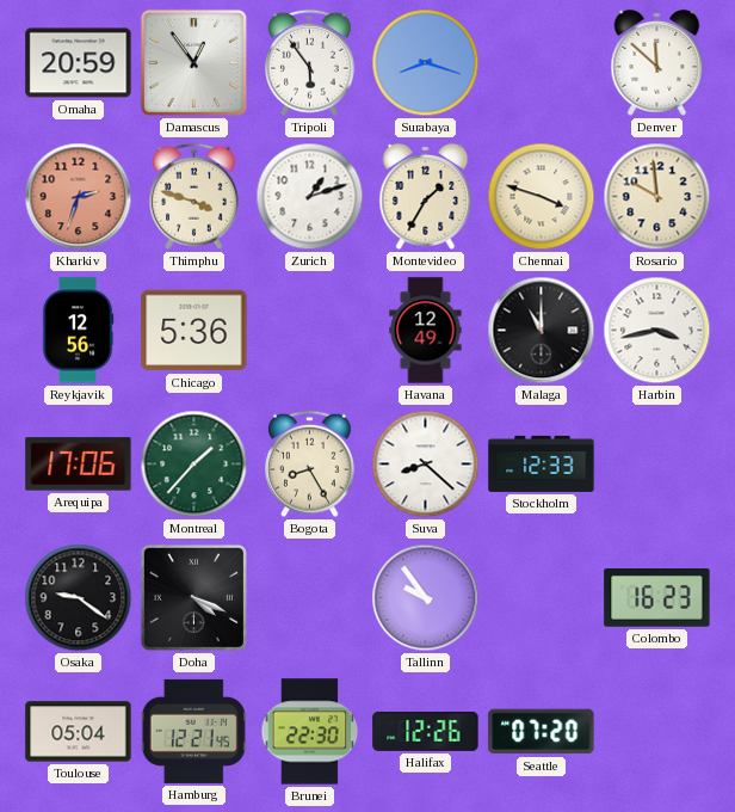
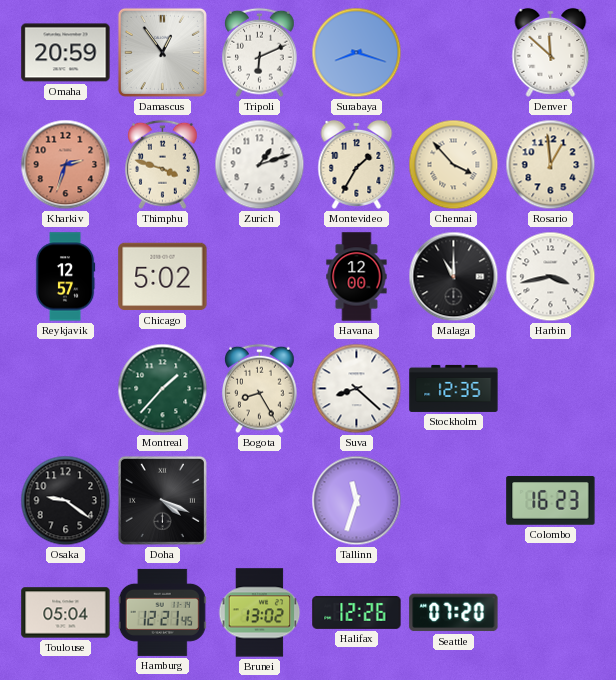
Tripoli: 5:54 -> 6:11 (260, 53)
Chennai: 3:48 -> 3:53 (454, 165)
Rosario: 9:59 -> 12:59 (551, 165)
Reykjavik: 12:56 -> 12:57 (65, 277)
Chicago: 5:36 -> 5:02 (163, 277)
Havana: 12:49 -> 12:00 (357, 277)
Arequipa: 17:06 -> none (79, 465)
Stockholm: 12:33 -> 12:35 (454, 388)
Tallinn: 9:54 -> 11:33 (357, 501)
Brunei: 22:30 -> 13:02 (260, 613)
